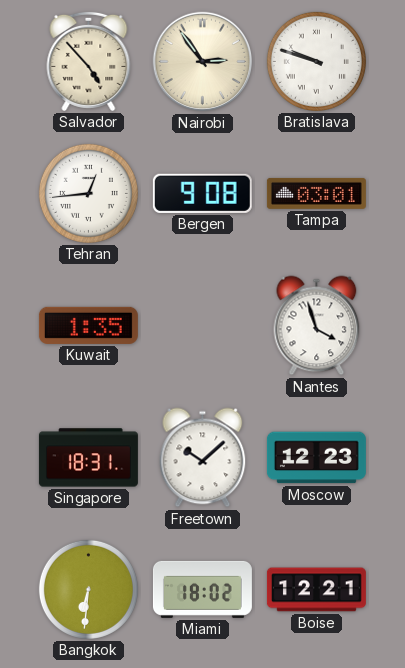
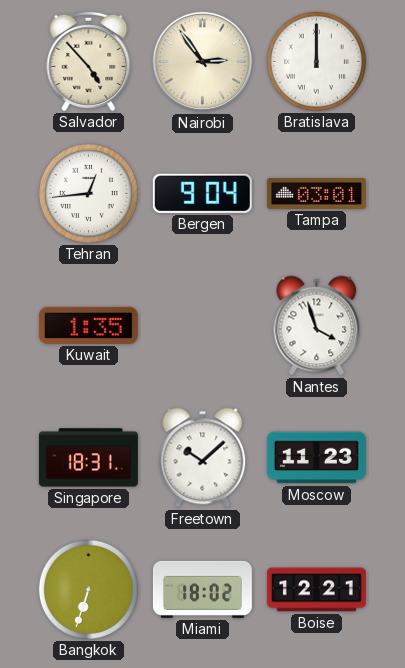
Bratislava: 9:48 -> 12:00 (316, 61)
Bergen: 9:08 -> 9:04 (202, 193)
Moscow: 12:23 -> 11:23 (316, 458)
Bangkok: 6:31 -> 6:33 (88, 589)
